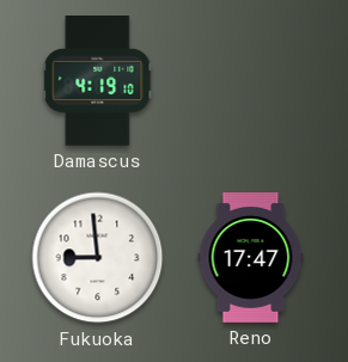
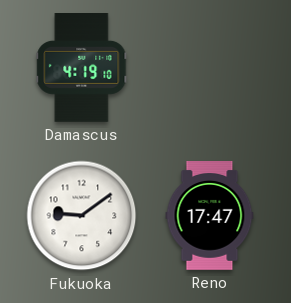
Fukuoka: 8:59 -> 9:09 (82, 216)
